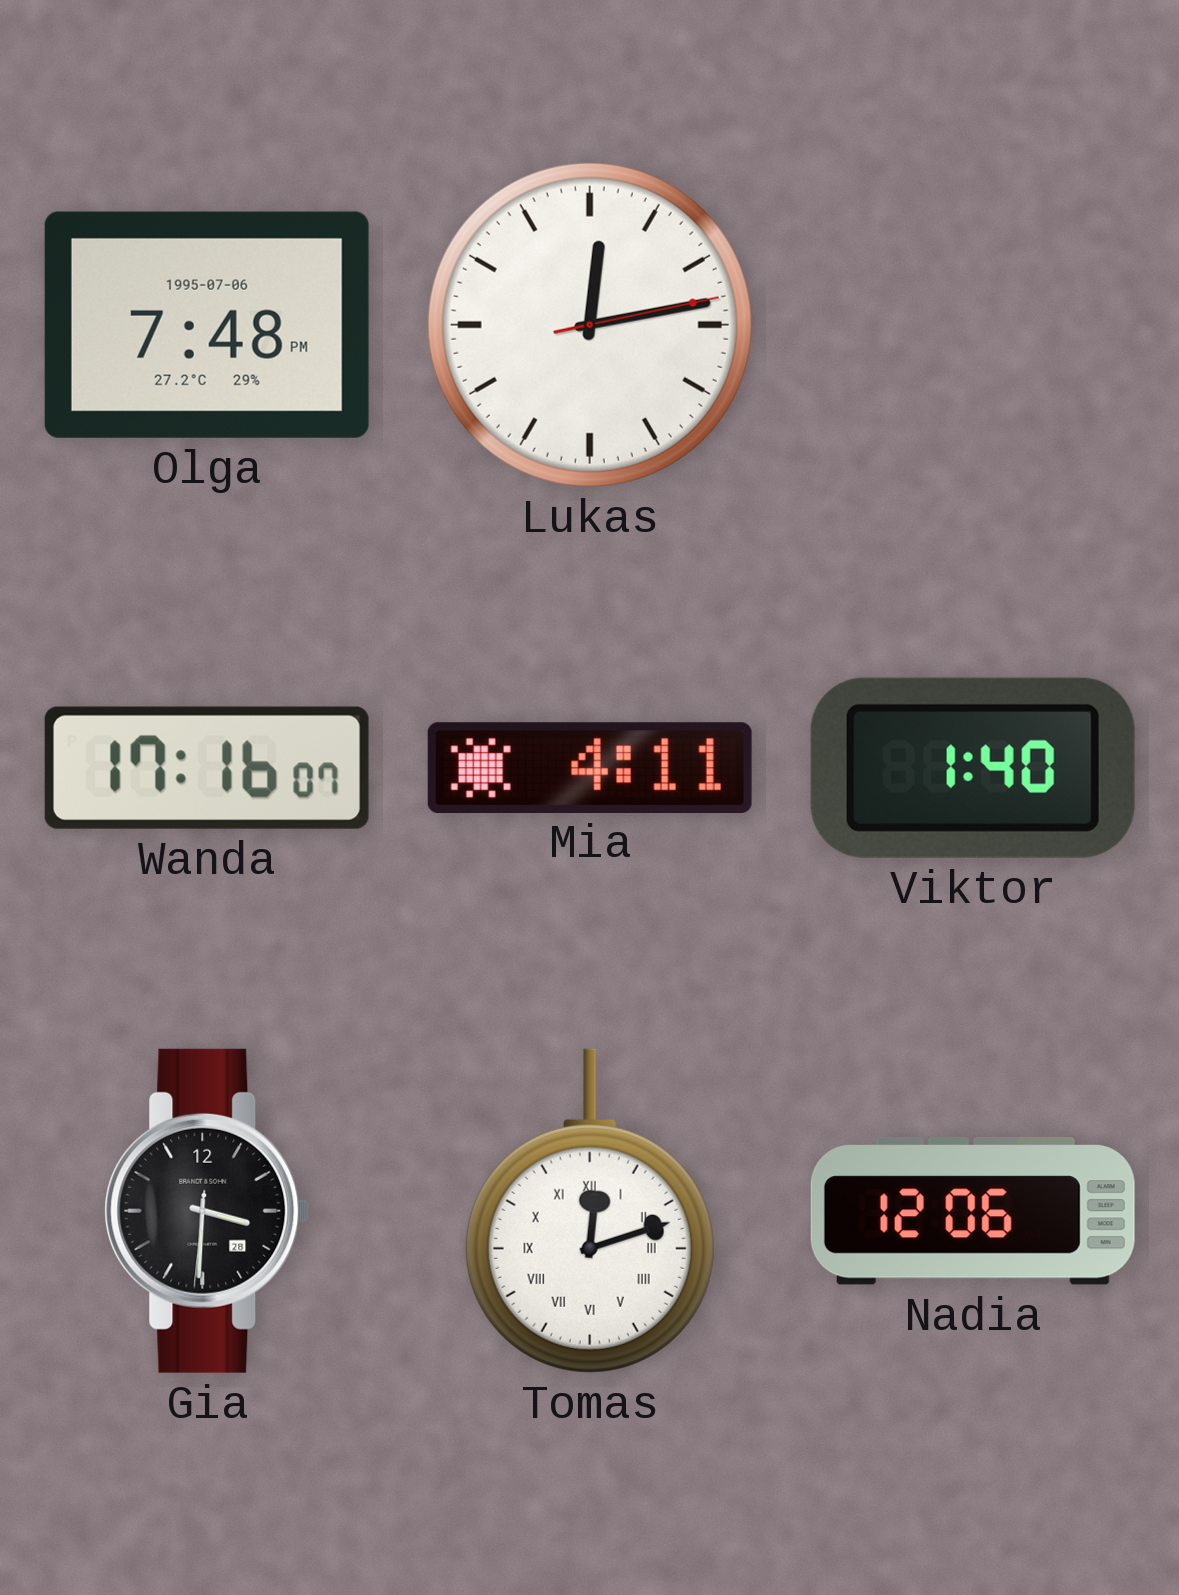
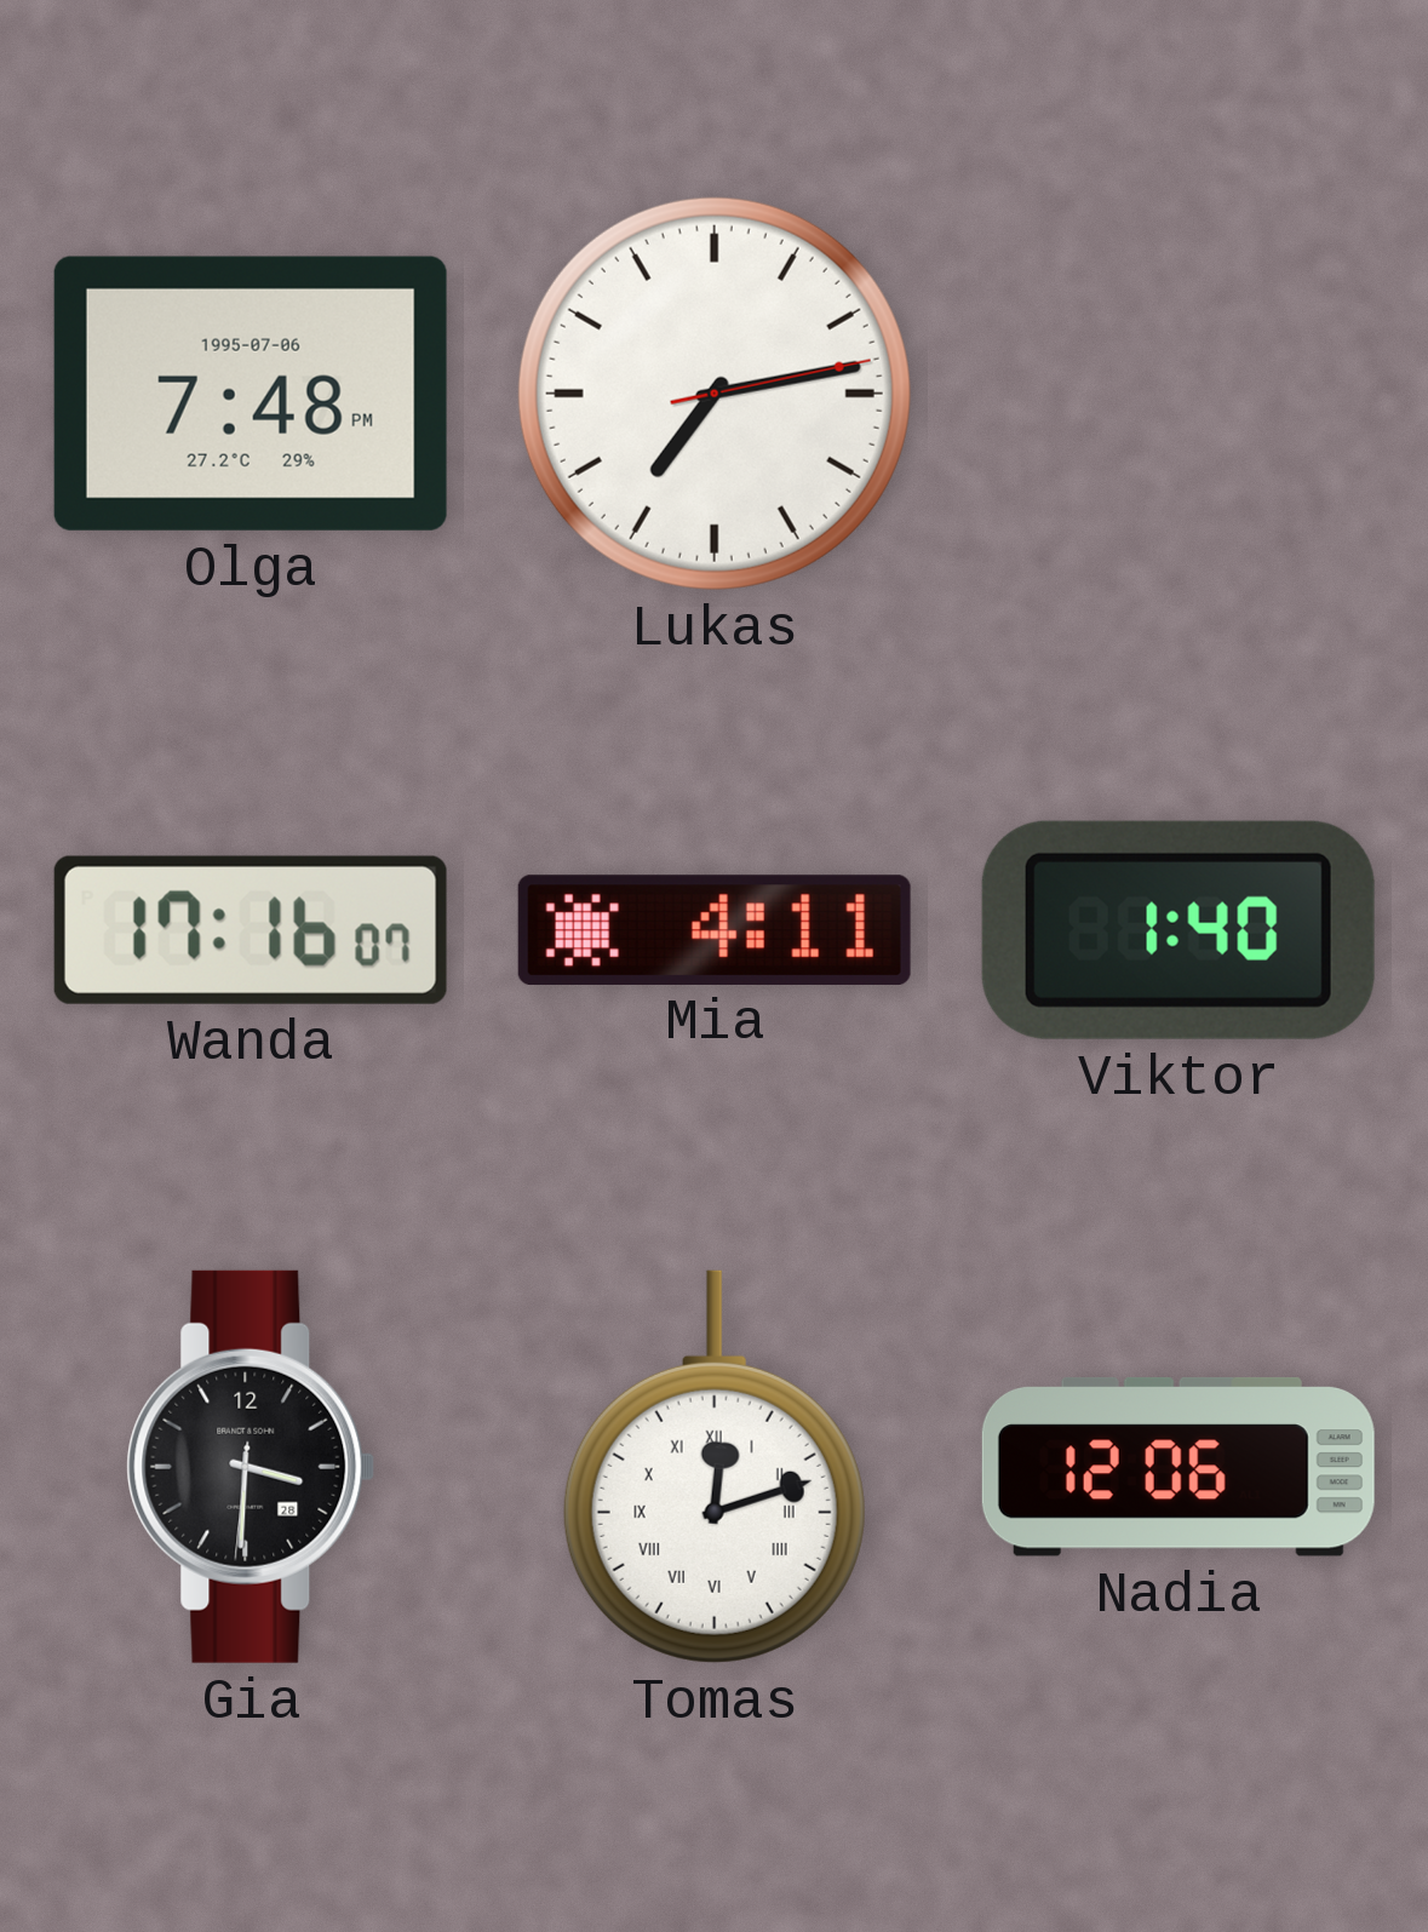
Lukas: 12:13 -> 7:13 (715, 394)
